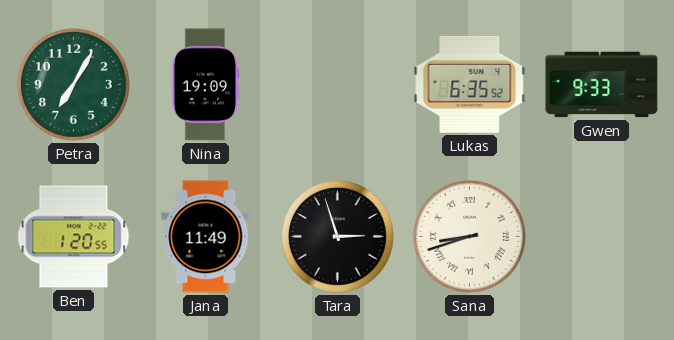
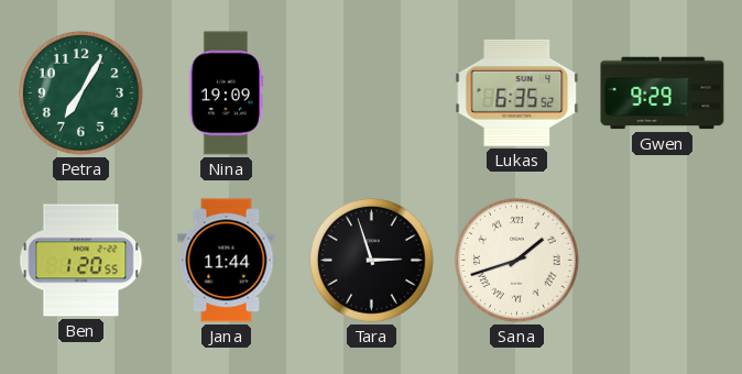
Gwen: 9:33 -> 9:29 (663, 94)
Jana: 11:49 -> 11:44 (227, 261)
Sana: 8:42 -> 1:42 (517, 261)
